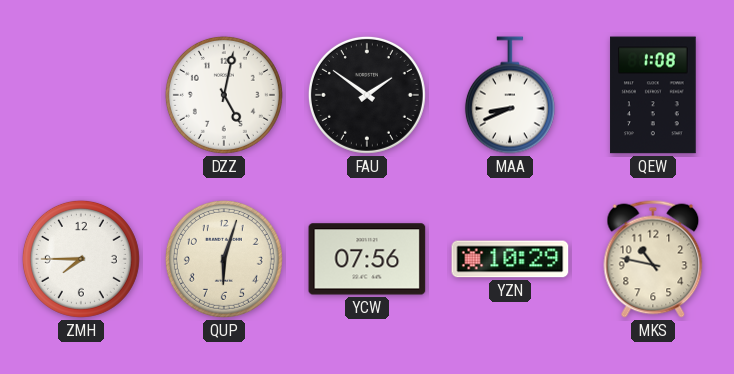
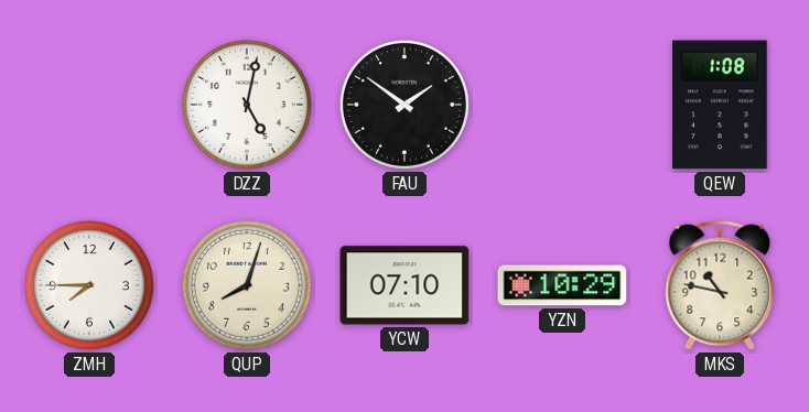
MAA: 8:41 -> none (510, 95)
QUP: 6:03 -> 8:03 (247, 285)
YCW: 07:56 -> 07:10 (404, 285)
